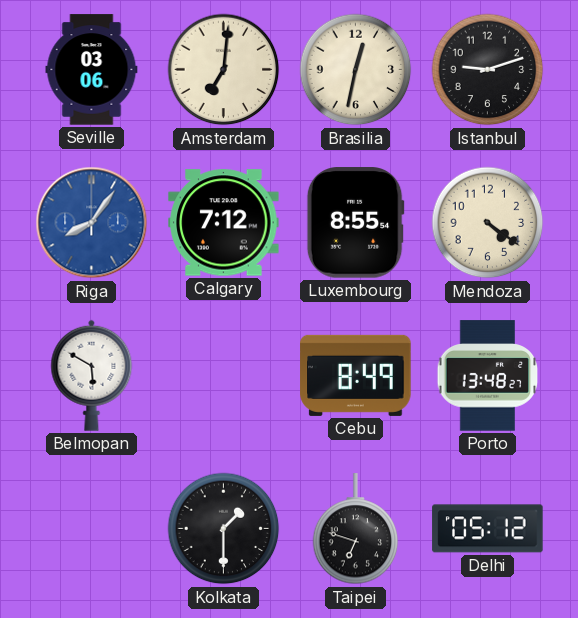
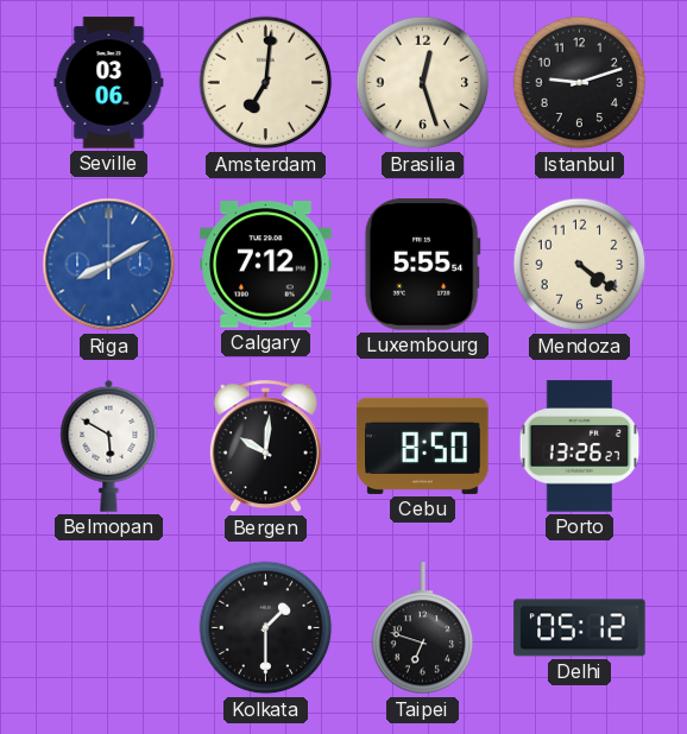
Brasilia: 12:32 -> 12:27 (423, 83)
Riga: 8:06 -> 8:10 (109, 265)
Luxembourg: 8:55 -> 5:55 (422, 265)
Bergen: none -> 10:01 (265, 447)
Cebu: 8:49 -> 8:50 (423, 445)
Porto: 13:48 -> 13:26 (580, 447)
